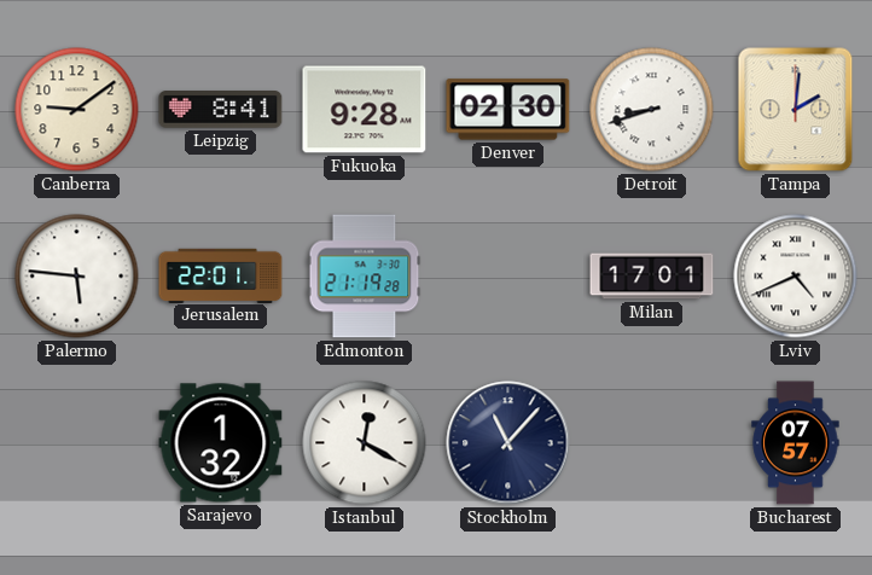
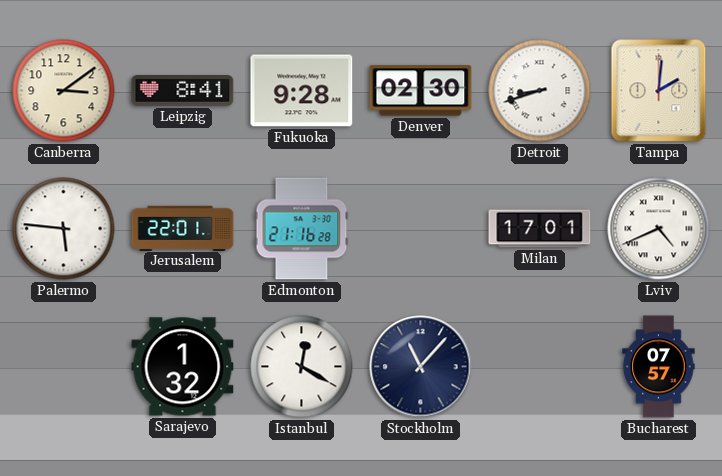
Canberra: 9:09 -> 3:09 (64, 91)
Edmonton: 21:19 -> 21:16 (302, 229)
